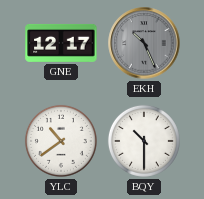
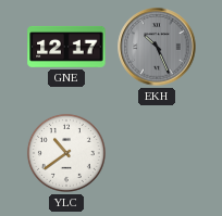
BQY: 10:30 -> none (144, 141)
